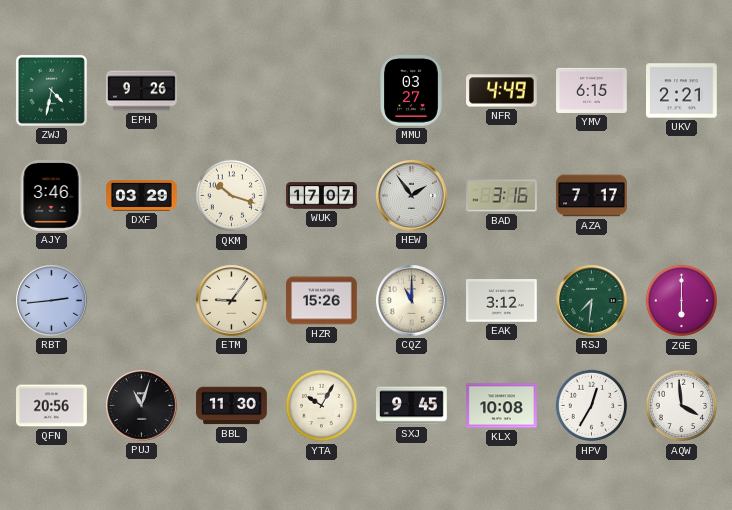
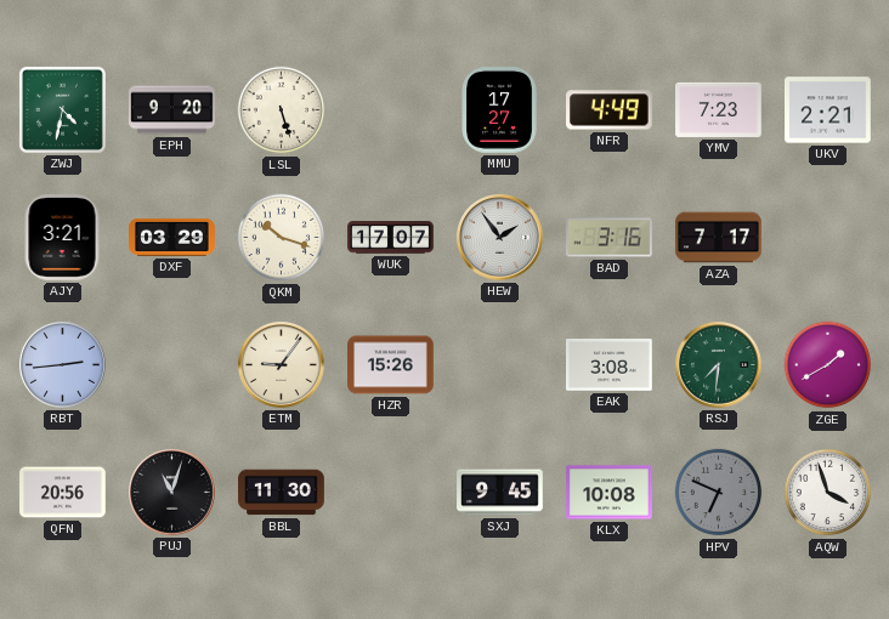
EPH: 9:26 -> 9:20 (172, 110)
LSL: none -> 5:27 (282, 110)
MMU: 03:27 -> 17:27 (499, 110)
YMV: 6:15 -> 7:23 (719, 109)
AJY: 3:46 -> 3:21 (62, 238)
CQZ: 11:00 -> none (412, 301)
EAK: 3:12 -> 3:08 (610, 365)
ZGE: 6:00 -> 1:40 (828, 365)
YTA: 10:05 -> none (322, 406)
HPV: 12:35 -> 6:49 (719, 493)
HPV dial: white -> grey (719, 493)
AQW: 3:59 -> 3:57 (828, 493)
